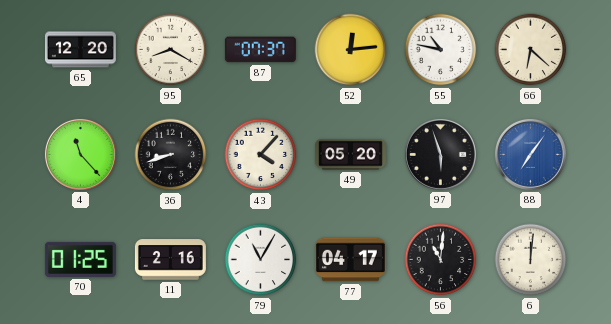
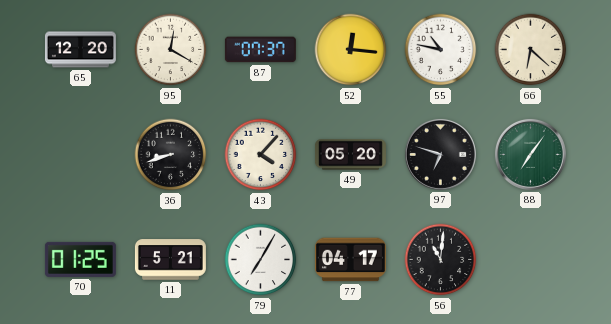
95: 8:20 -> 12:20 (171, 50)
52: 12:14 -> 12:16 (351, 50)
4: 11:23 -> none (80, 154)
97: 5:57 -> 6:48 (440, 154)
88 dial: blue -> green (530, 154)
11: 2:16 -> 5:21 (170, 260)
79: 11:05 -> 7:05 (261, 260)
6: 12:01 -> none (531, 260)
